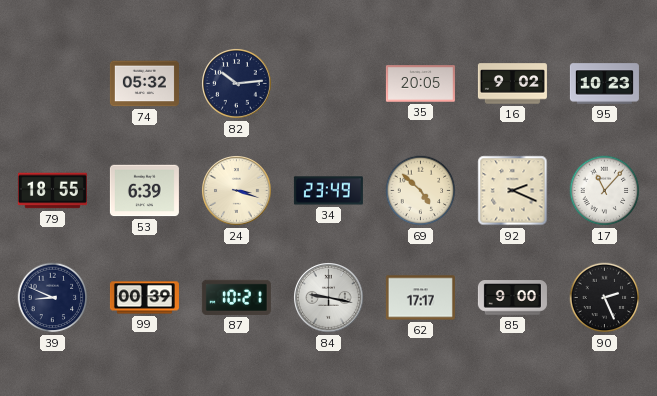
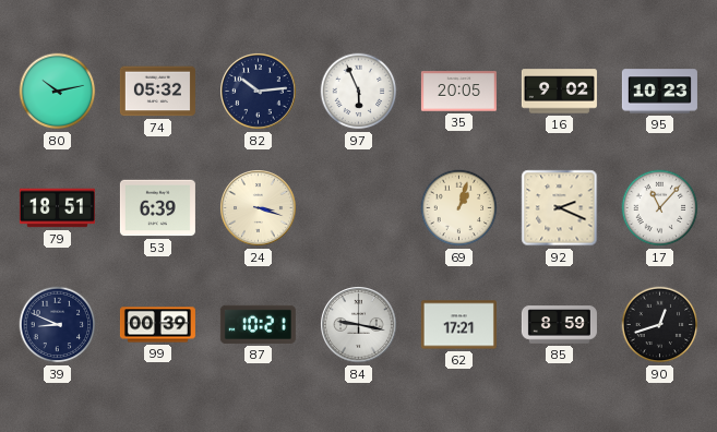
80: none -> 10:13 (58, 92)
97: none -> 5:56 (359, 92)
79: 18:55 -> 18:51 (57, 208)
34: 23:49 -> none (328, 191)
69: 4:52 -> 1:03 (459, 208)
62: 17:17 -> 17:21 (458, 325)
85: 9:00 -> 8:59 (559, 325)
90: 2:26 -> 12:42 (660, 325)
